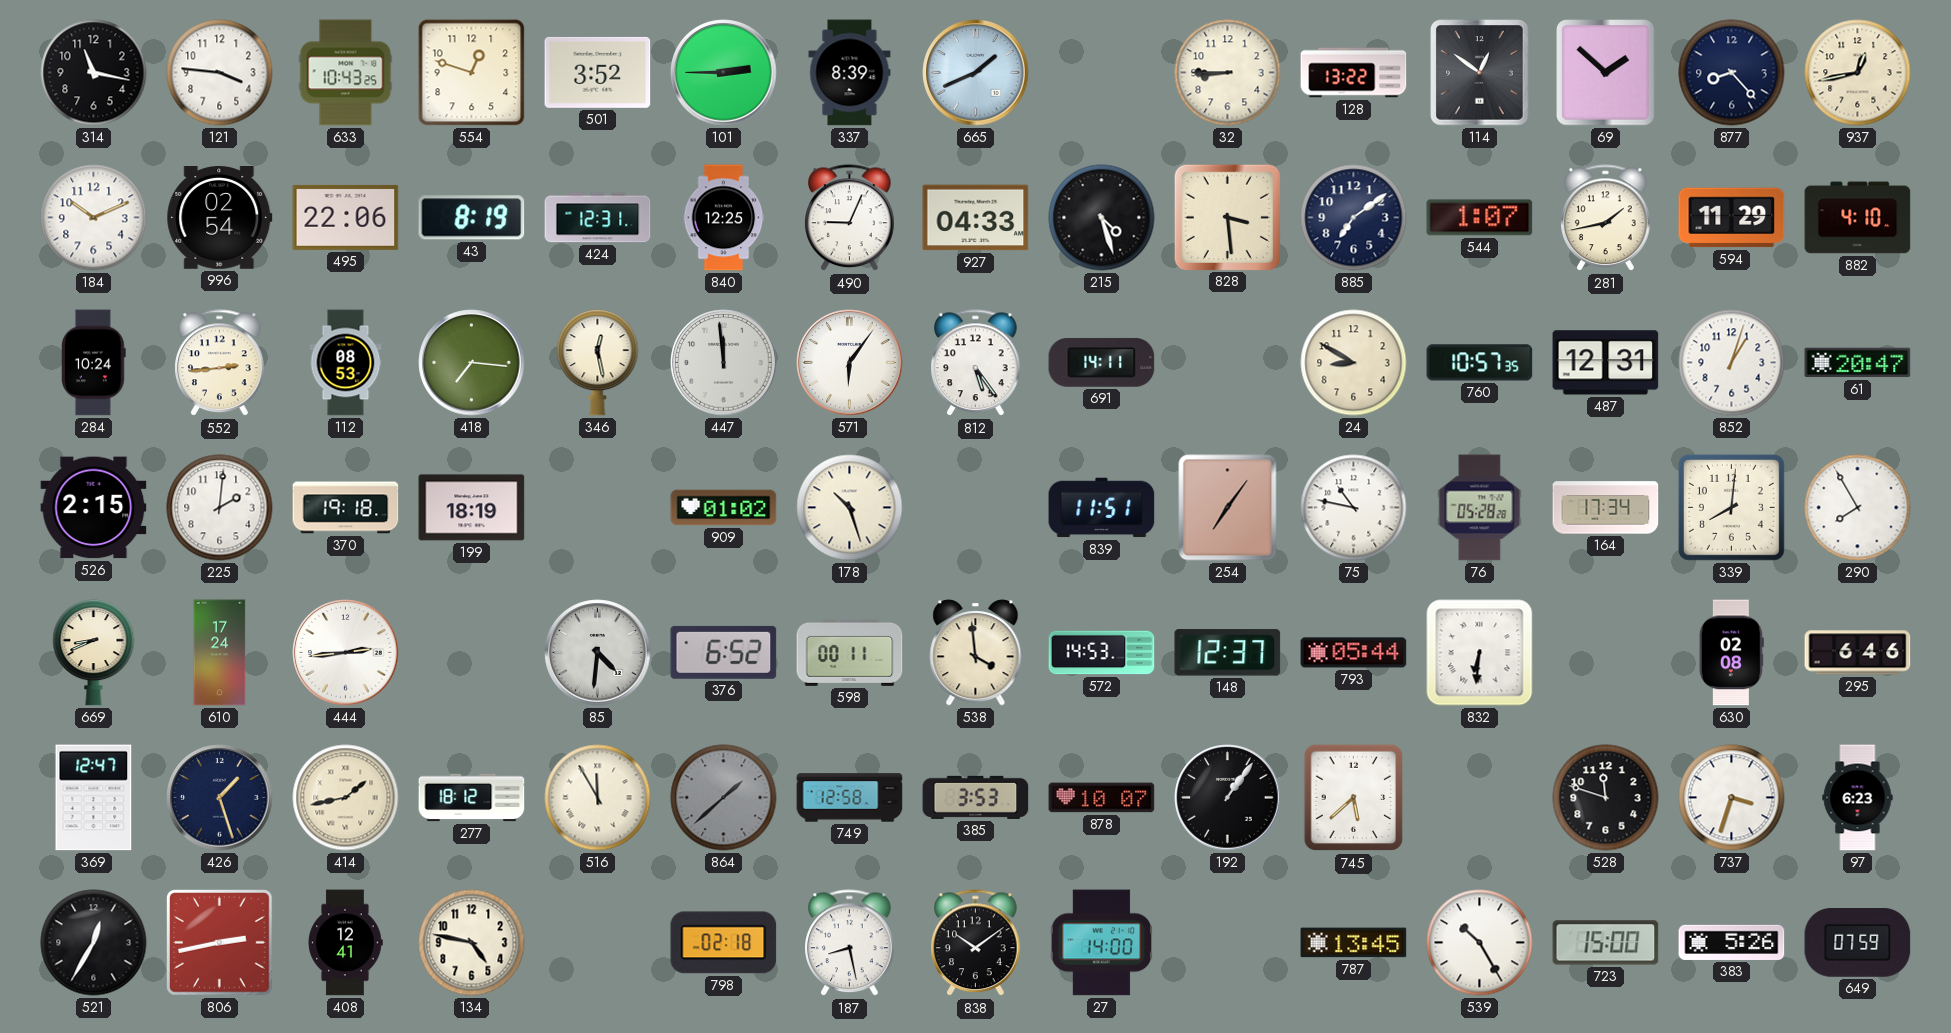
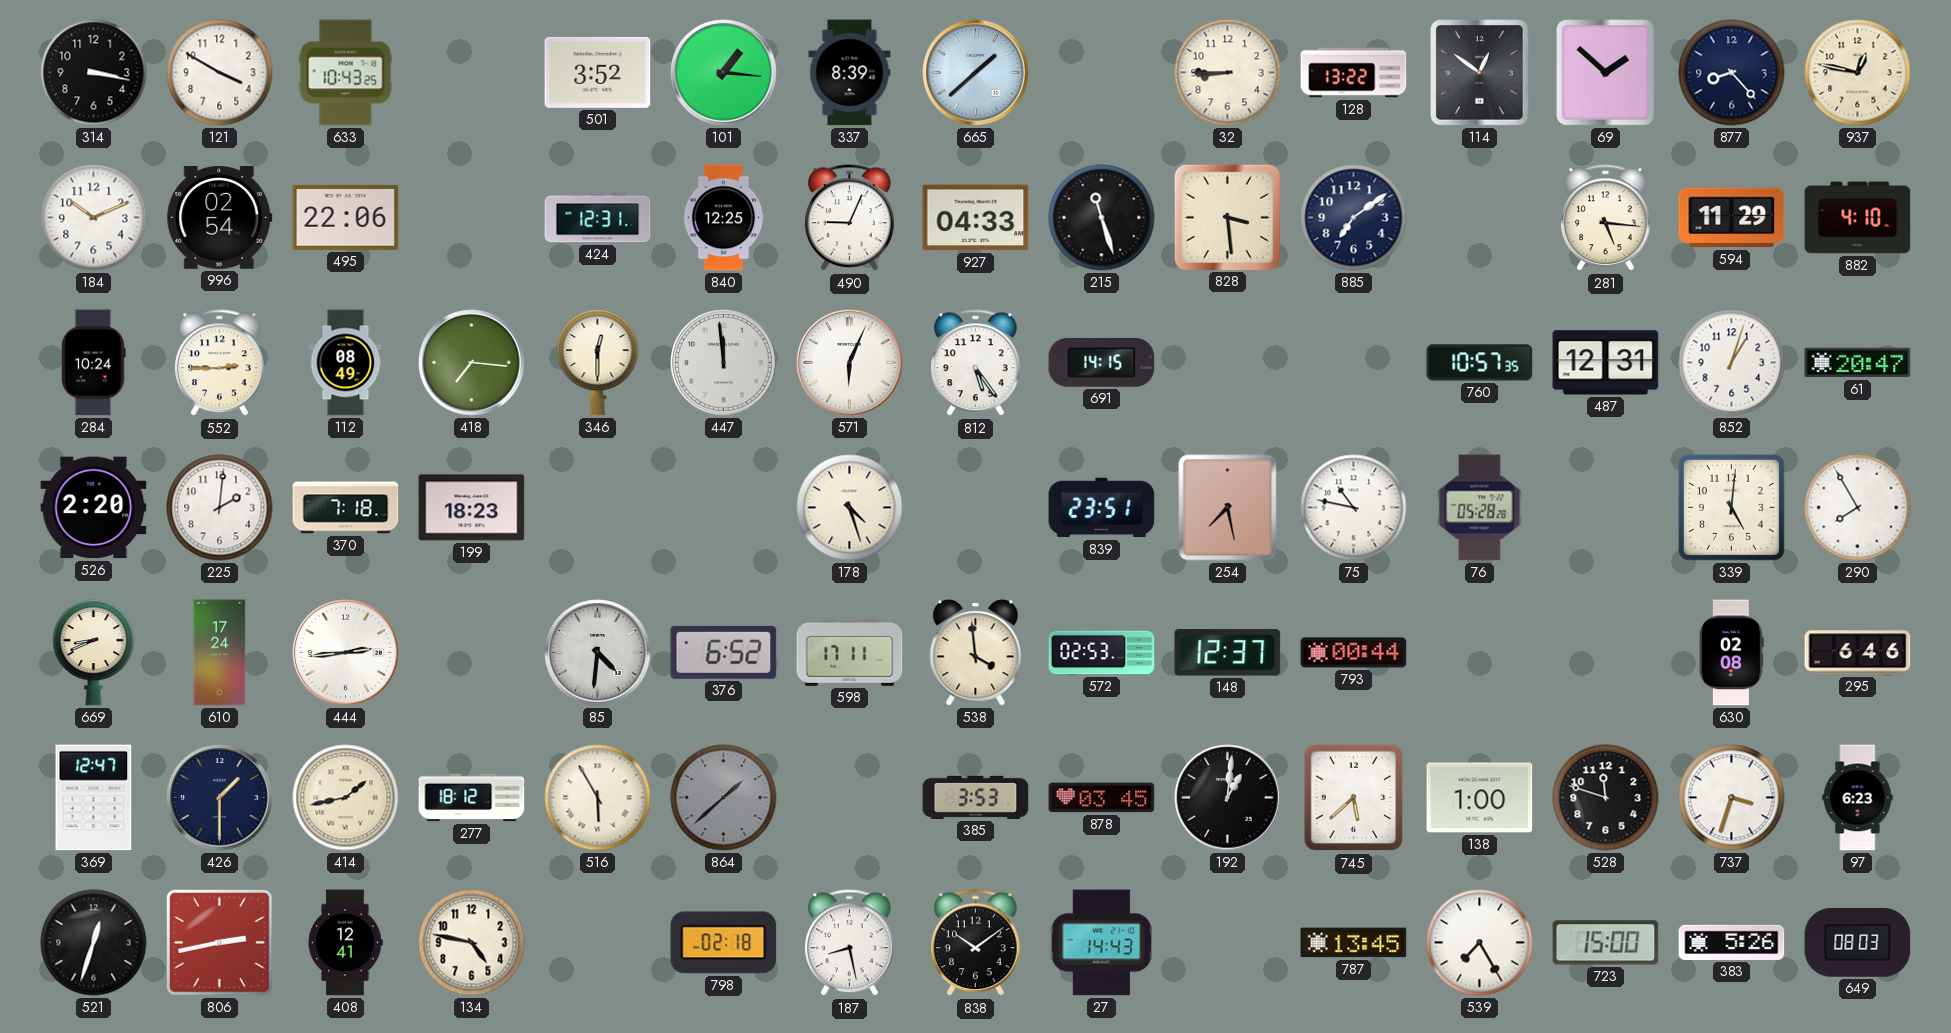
314: 11:17 -> 3:17 (94, 73)
121: 3:46 -> 3:50 (220, 73)
554: 12:48 -> none (472, 73)
101: 2:45 -> 1:16 (724, 73)
665: 1:41 -> 1:38 (976, 73)
937: 12:43 -> 12:47 (1858, 73)
43: 8:19 -> none (472, 218)
215: 4:27 -> 11:27 (1102, 218)
544: 1:07 -> none (1480, 218)
281: 1:43 -> 5:16 (1606, 218)
552: 2:44 -> 2:45 (220, 363)
112: 08:53 -> 08:49 (346, 363)
346: 12:28 -> 12:30 (598, 363)
571: 6:06 -> 6:04 (850, 363)
691: 14:11 -> 14:15 (1102, 362)
24: 8:50 -> none (1354, 363)
526: 2:15 -> 2:20 (94, 508)
370: 19:18 -> 7:18 (346, 508)
199: 18:19 -> 18:23 (472, 508)
909: 01:02 -> none (724, 508)
178: 10:27 -> 4:27 (850, 508)
839: 11:51 -> 23:51 (1102, 508)
254: 7:06 -> 7:28 (1228, 508)
164: 17:34 -> none (1606, 508)
339: 8:01 -> 5:01 (1731, 507)
598: 00:11 -> 17:11 (850, 652)
572: 14:53 -> 02:53 (1102, 653)
793: 05:44 -> 00:44 (1354, 653)
832: 6:31 -> none (1480, 653)
426: 1:27 -> 1:30 (220, 798)
516: 11:55 -> 5:55 (598, 798)
749: 12:58 -> none (850, 798)
878: 10:07 -> 03:45 (1102, 798)
192: 1:06 -> 1:01 (1228, 798)
138: none -> 1:00 (1480, 798)
521: 12:35 -> 12:33 (94, 943)
27: 14:00 -> 14:43 (1102, 943)
539: 10:25 -> 7:25 (1480, 943)
649: 07:59 -> 08:03 (1858, 943)
